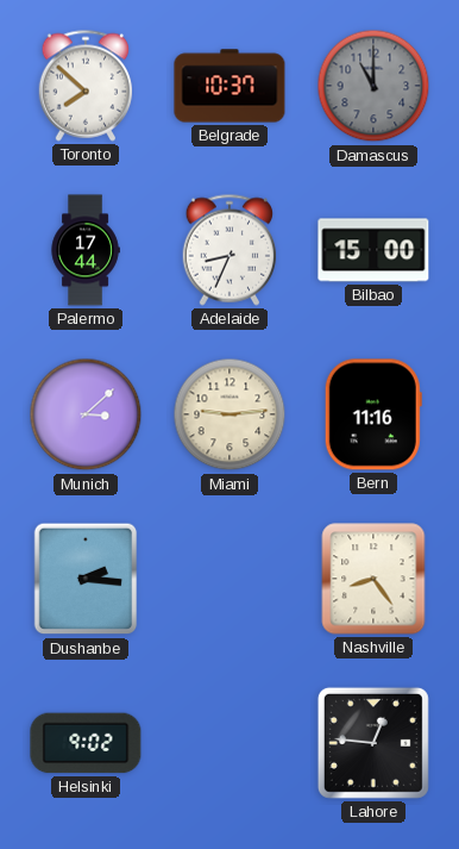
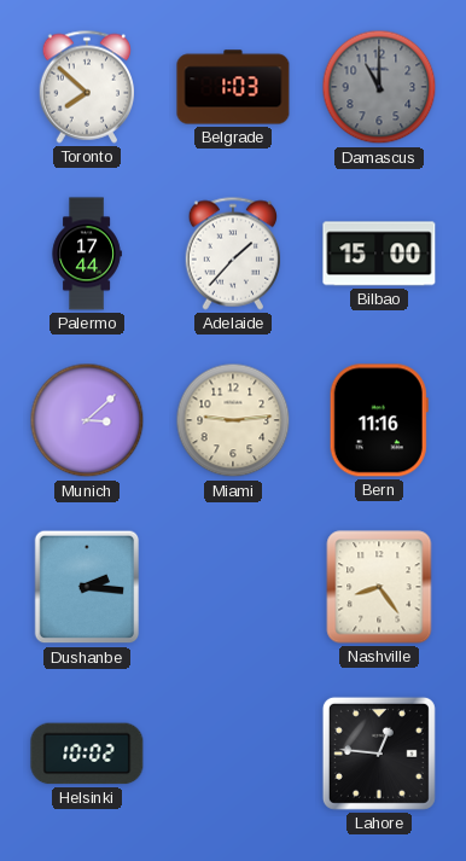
Belgrade: 10:37 -> 1:03 (233, 87)
Adelaide: 8:34 -> 1:37 (233, 254)
Helsinki: 9:02 -> 10:02 (87, 754)
